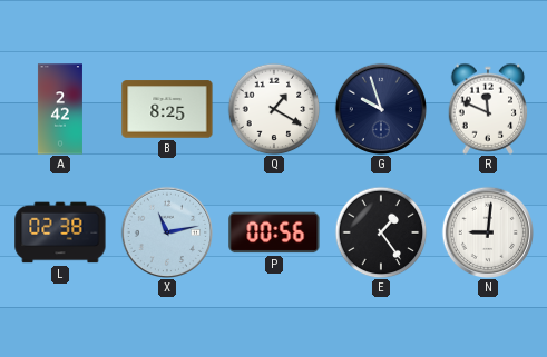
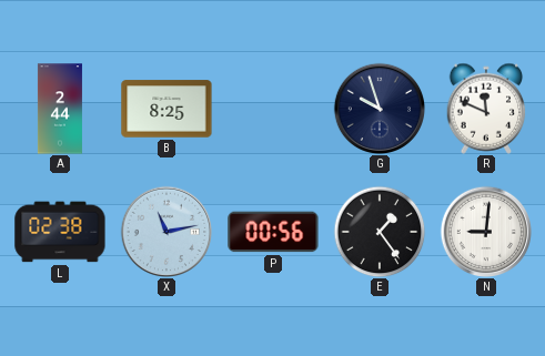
A: 2:42 -> 2:44 (60, 109)
Q: 1:20 -> none (274, 109)
